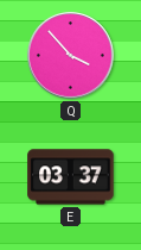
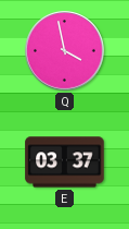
Q: 3:53 -> 3:58 (65, 51)
